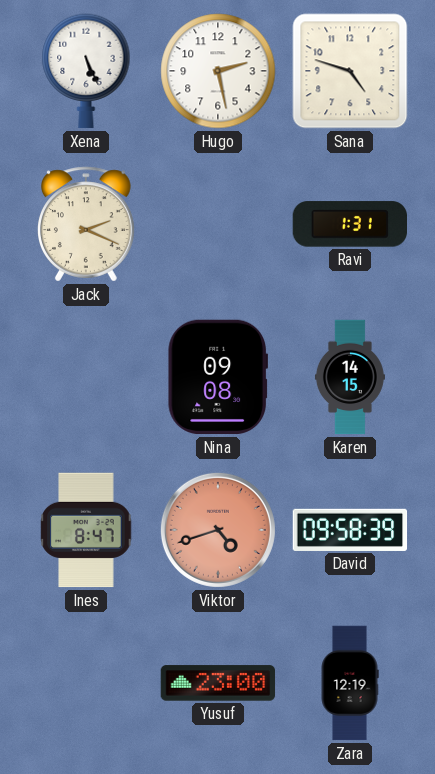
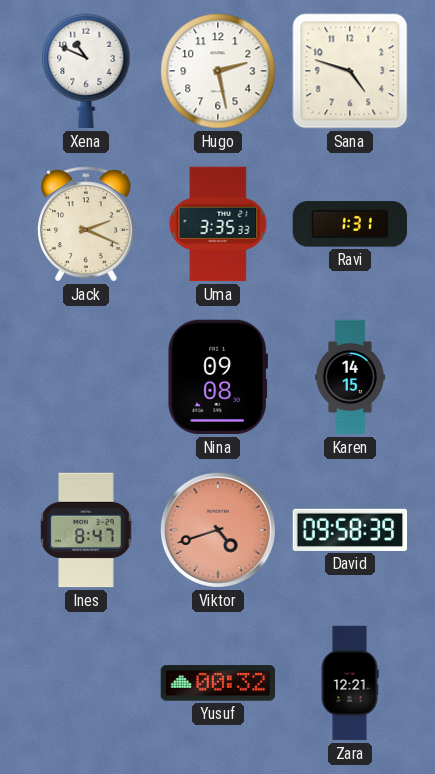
Xena: 5:26 -> 10:49 (86, 71)
Uma: none -> 3:35 (218, 224)
Yusuf: 23:00 -> 00:32 (218, 683)
Zara: 12:19 -> 12:21 (350, 683)
